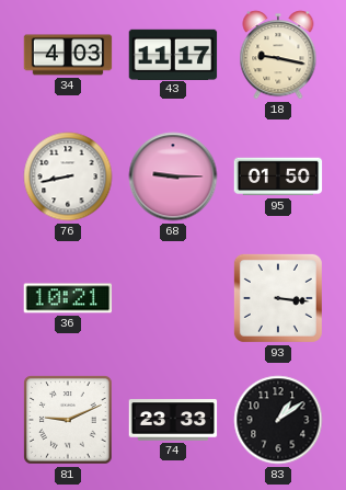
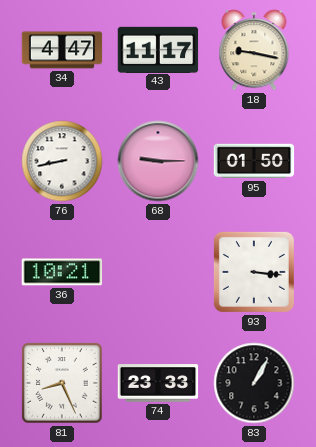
34: 4:03 -> 4:47 (62, 50)
81: 9:11 -> 8:26 (62, 383)
83: 1:09 -> 1:05 (254, 383)
